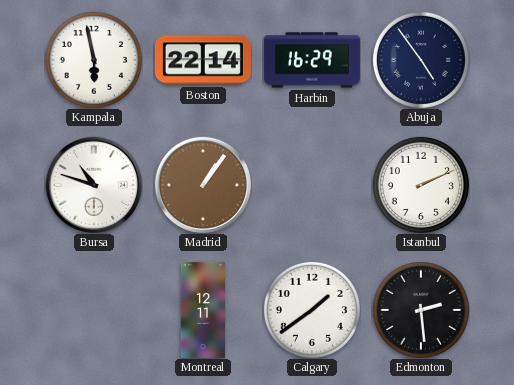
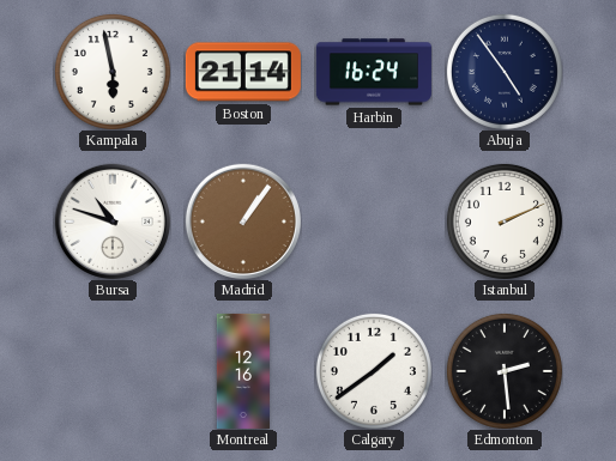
Boston: 22:14 -> 21:14 (243, 72)
Harbin: 16:29 -> 16:24 (374, 72)
Montreal: 12:11 -> 12:16 (243, 371)
